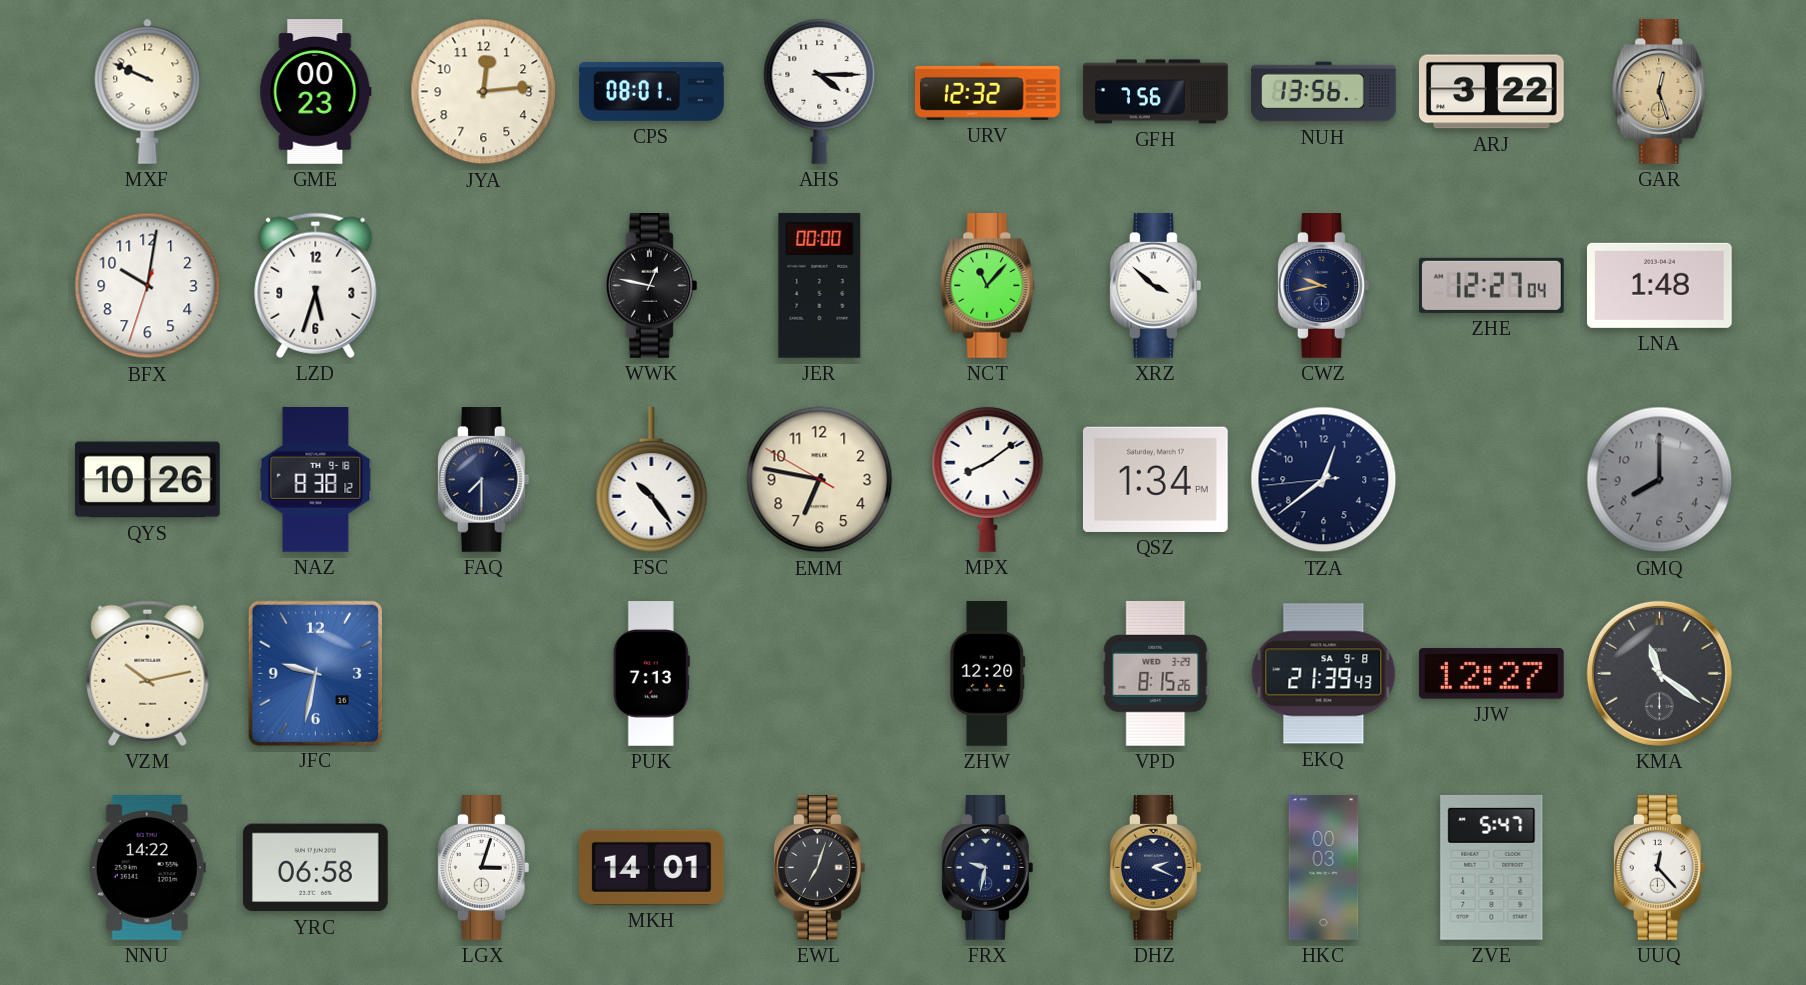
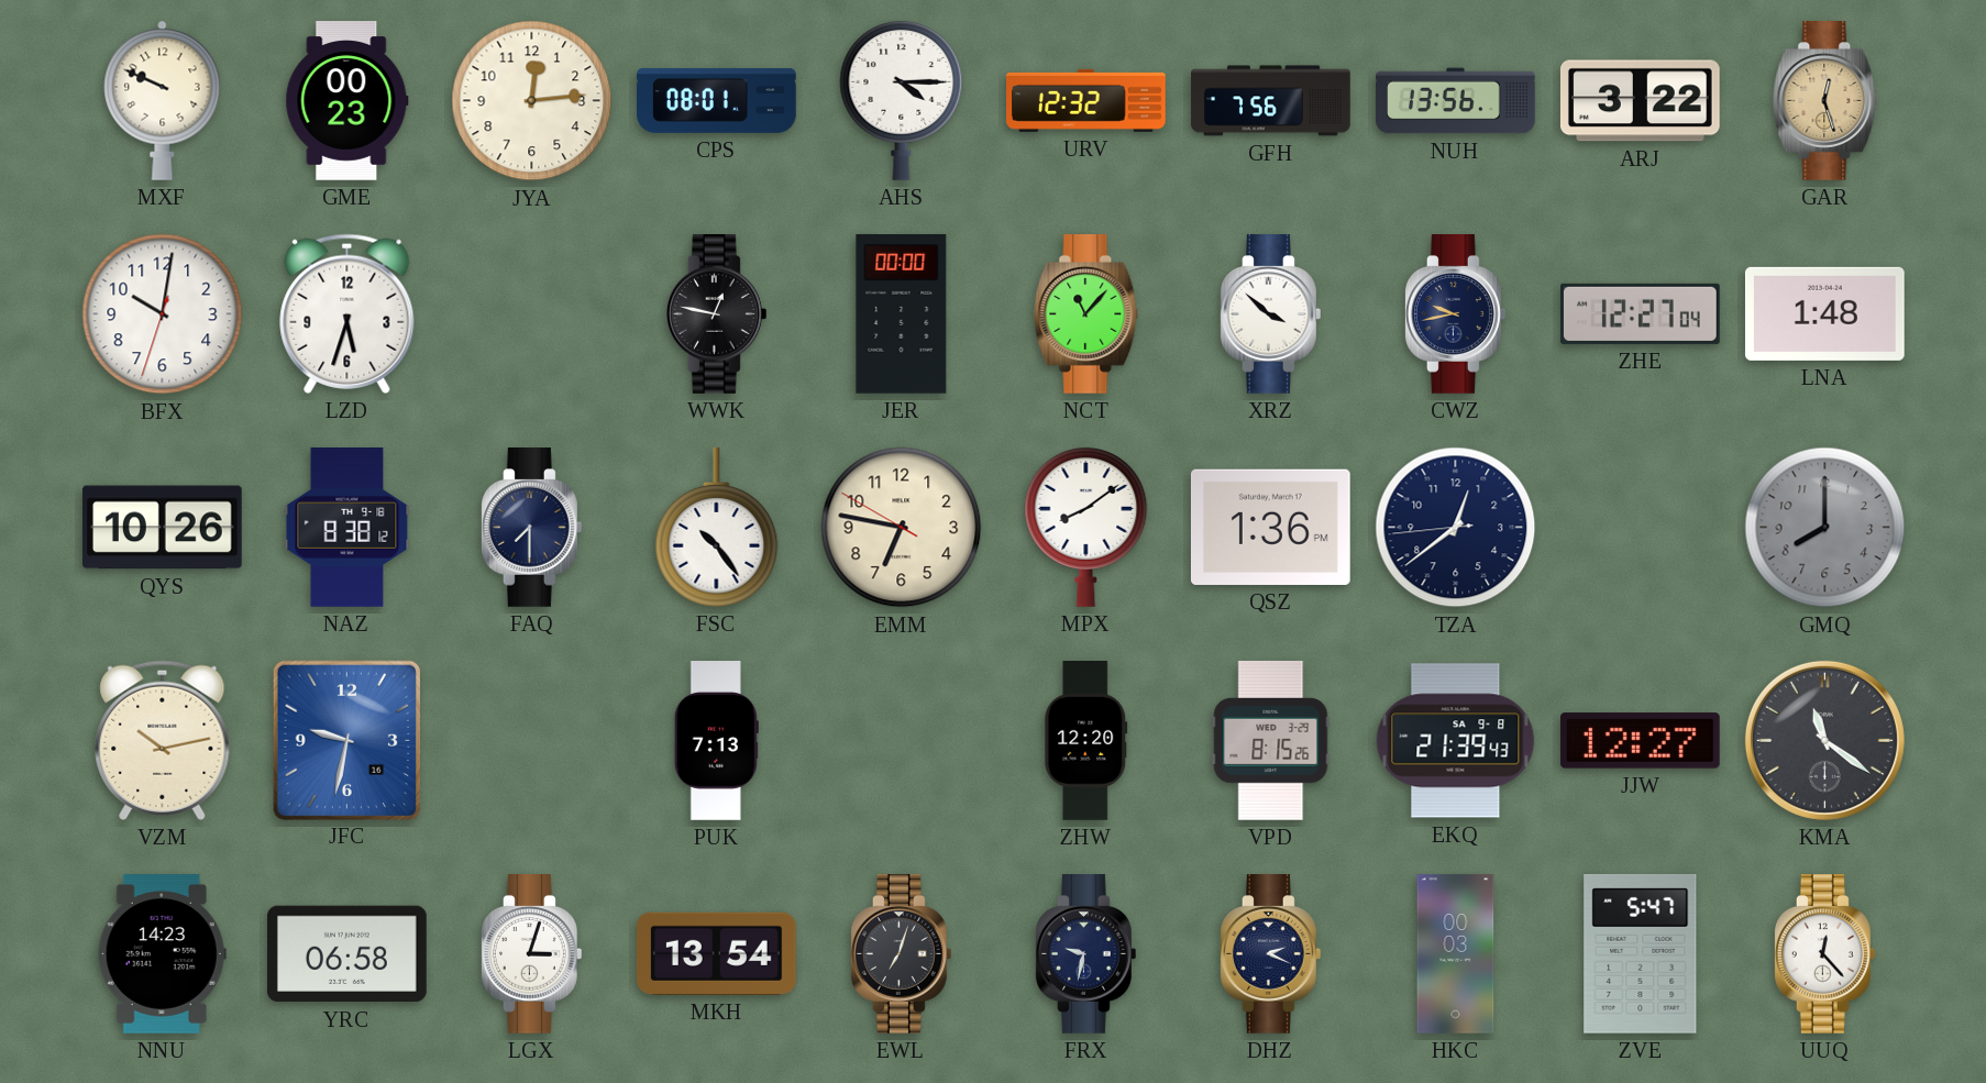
QSZ: 1:34 -> 1:36 (1270, 527)
NNU: 14:22 -> 14:23 (162, 954)
MKH: 14:01 -> 13:54 (716, 953)
